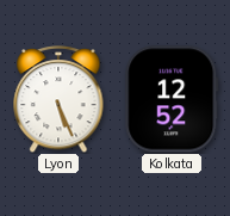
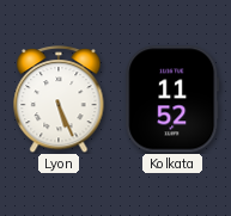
Kolkata: 12:52 -> 11:52 (172, 99)
